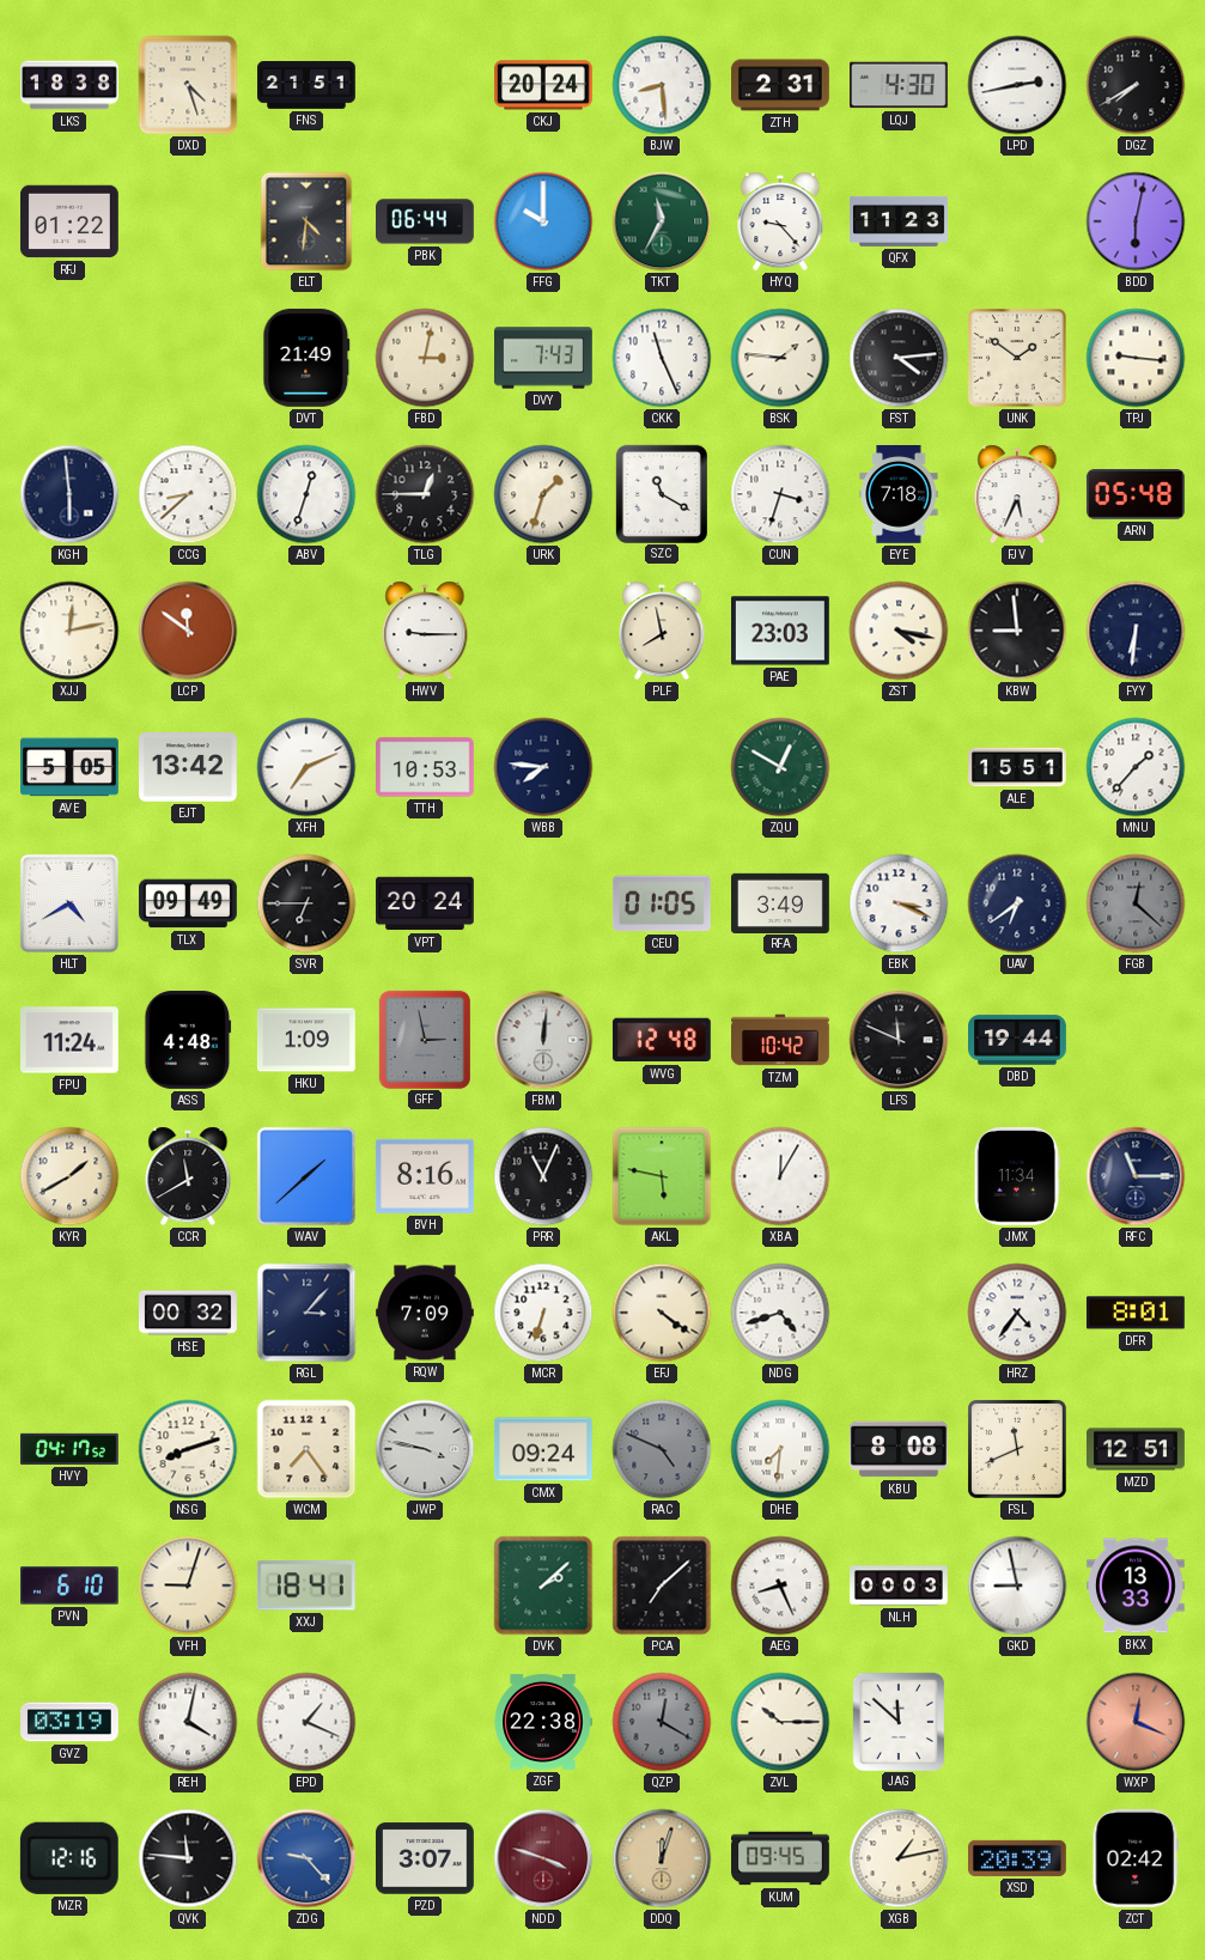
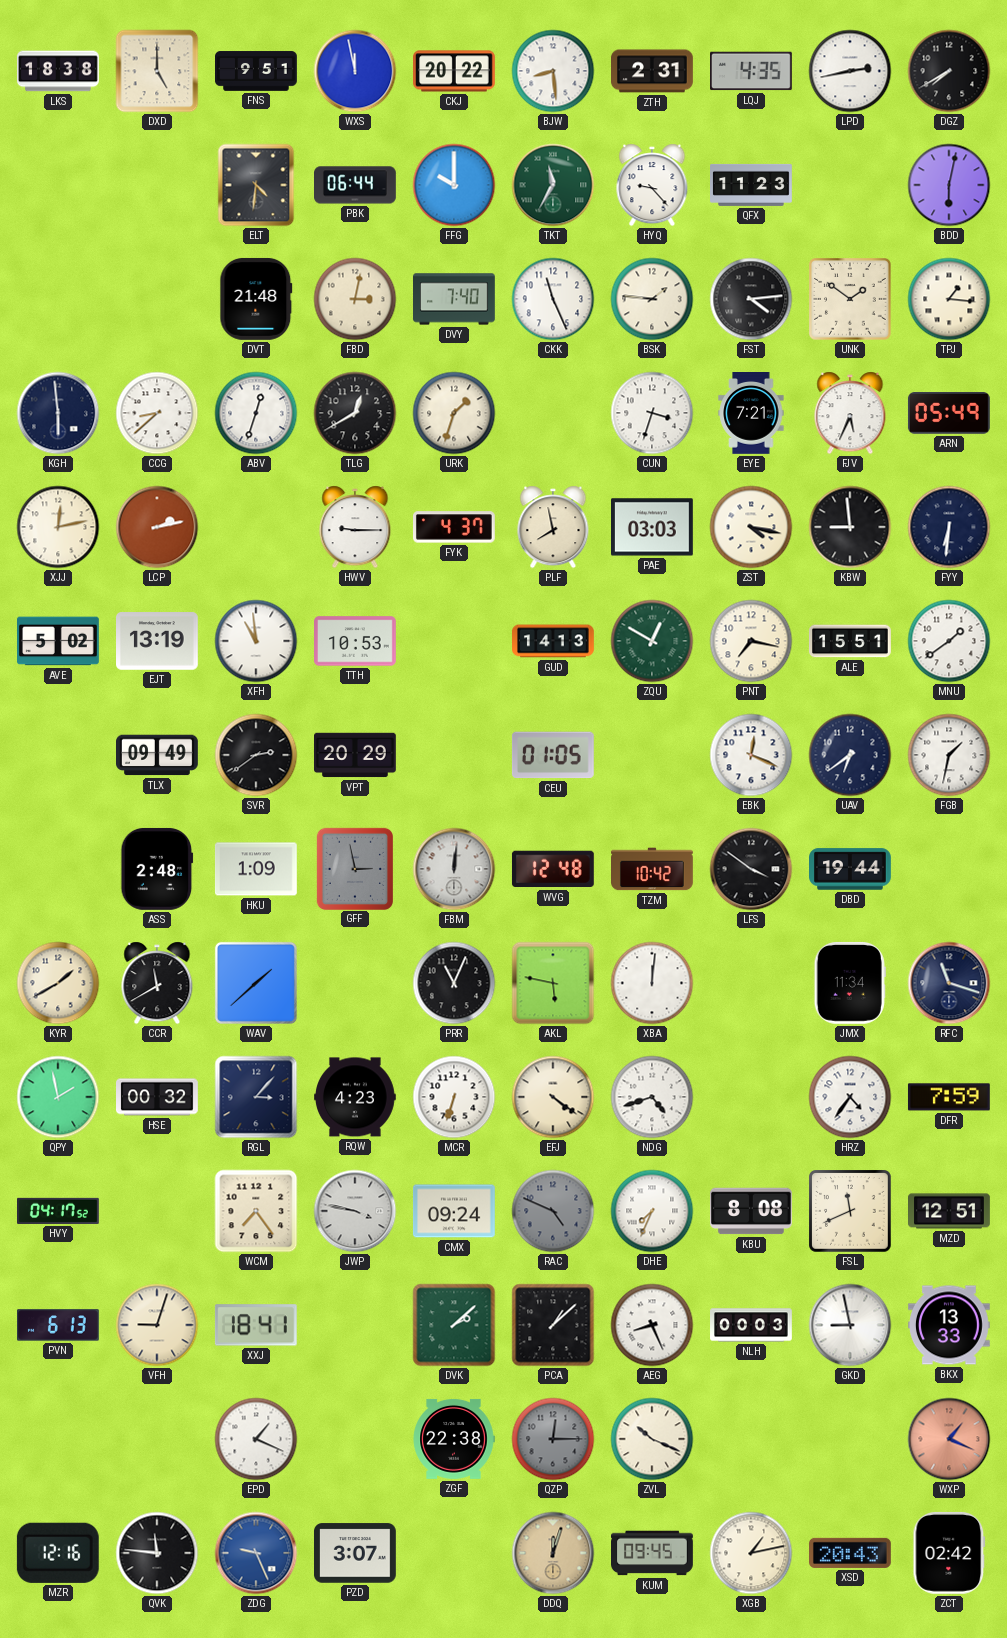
DXD: 4:27 -> 5:00 (157, 71)
FNS: 21:51 -> 9:51 (257, 71)
WXS: none -> 11:58 (355, 71)
CKJ: 20:24 -> 20:22 (455, 71)
LQJ: 4:30 -> 4:35 (752, 71)
RFJ: 01:22 -> none (71, 221)
DVT: 21:49 -> 21:48 (256, 299)
DVY: 7:43 -> 7:40 (455, 299)
TPJ: 9:16 -> 1:16 (949, 299)
TLG: 12:45 -> 12:40 (355, 413)
SZC: 11:20 -> none (661, 493)
EYE: 7:18 -> 7:21 (751, 414)
ARN: 05:48 -> 05:49 (949, 414)
LCP: 11:51 -> 2:13 (157, 527)
FYK: none -> 4:37 (455, 527)
PAE: 23:03 -> 03:03 (653, 527)
AVE: 5:05 -> 5:02 (59, 641)
EJT: 13:42 -> 13:19 (158, 641)
XFH: 7:11 -> 10:59 (256, 641)
WBB: 7:46 -> none (543, 767)
GUD: none -> 14:13 (554, 641)
PNT: none -> 7:17 (751, 641)
MNU: 1:37 -> 1:39 (949, 641)
HLT: 4:40 -> none (69, 903)
SVR: 6:45 -> 2:39 (256, 755)
VPT: 20:24 -> 20:29 (356, 755)
RFA: 3:49 -> none (781, 902)
EBK: 3:19 -> 12:19 (751, 755)
FGB: 12:22 -> 1:32 (949, 755)
FGB dial: grey -> white (949, 755)
FPU: 11:24 -> none (71, 1040)
ASS: 4:48 -> 2:48 (157, 869)
LFS: 11:49 -> 3:51 (751, 869)
BVH: 8:16 -> none (425, 1176)
XBA: 12:05 -> 12:01 (652, 983)
RFC: 11:15 -> 11:18 (949, 983)
QPY: none -> 1:58 (58, 1097)
RQW: 7:09 -> 4:23 (356, 1097)
DFR: 8:01 -> 7:59 (949, 1097)
NSG: 8:12 -> none (188, 1449)
DHE: 7:31 -> 7:34 (652, 1211)
PVN: 6:10 -> 6:13 (59, 1325)
PCA: 7:08 -> 1:08 (553, 1325)
GVZ: 03:19 -> none (71, 1722)
REH: 4:02 -> none (188, 1722)
QZP: 12:20 -> 12:15 (553, 1439)
ZVL: 10:15 -> 10:19 (652, 1439)
JAG: 11:52 -> none (897, 1721)
WXP: 12:19 -> 1:19 (949, 1439)
ZDG: 9:23 -> 9:26 (256, 1553)
NDD: 3:48 -> none (543, 1858)
XSD: 20:39 -> 20:43 (851, 1553)
